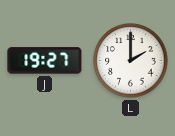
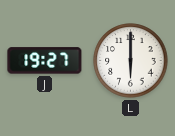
L: 2:00 -> 6:00 (131, 61)
